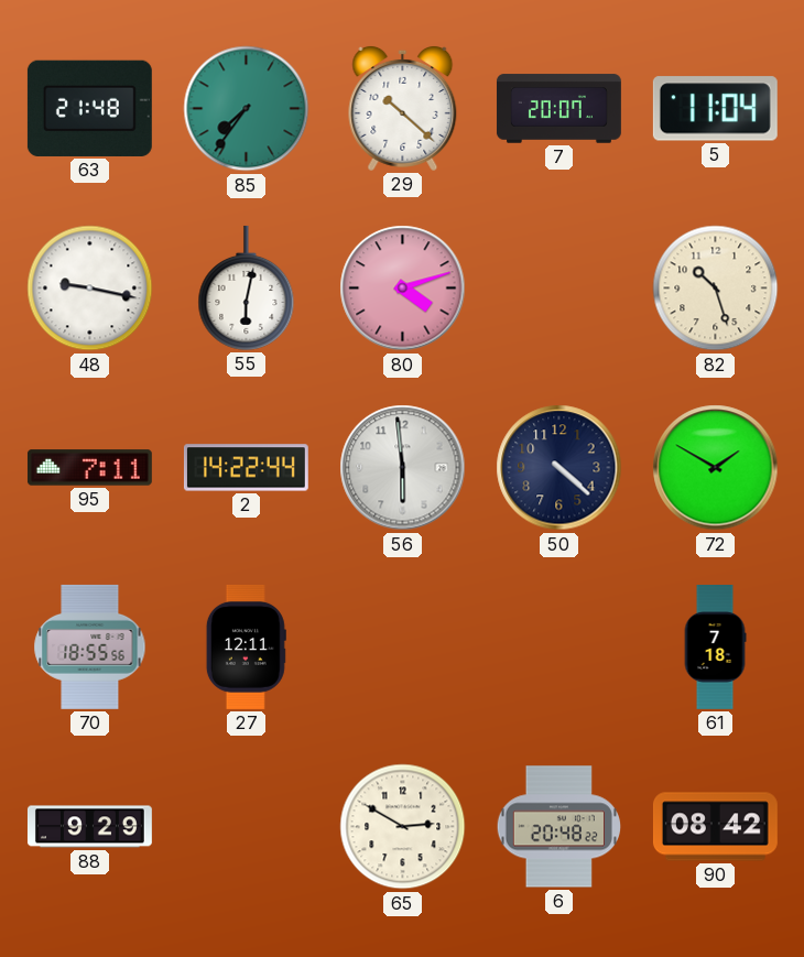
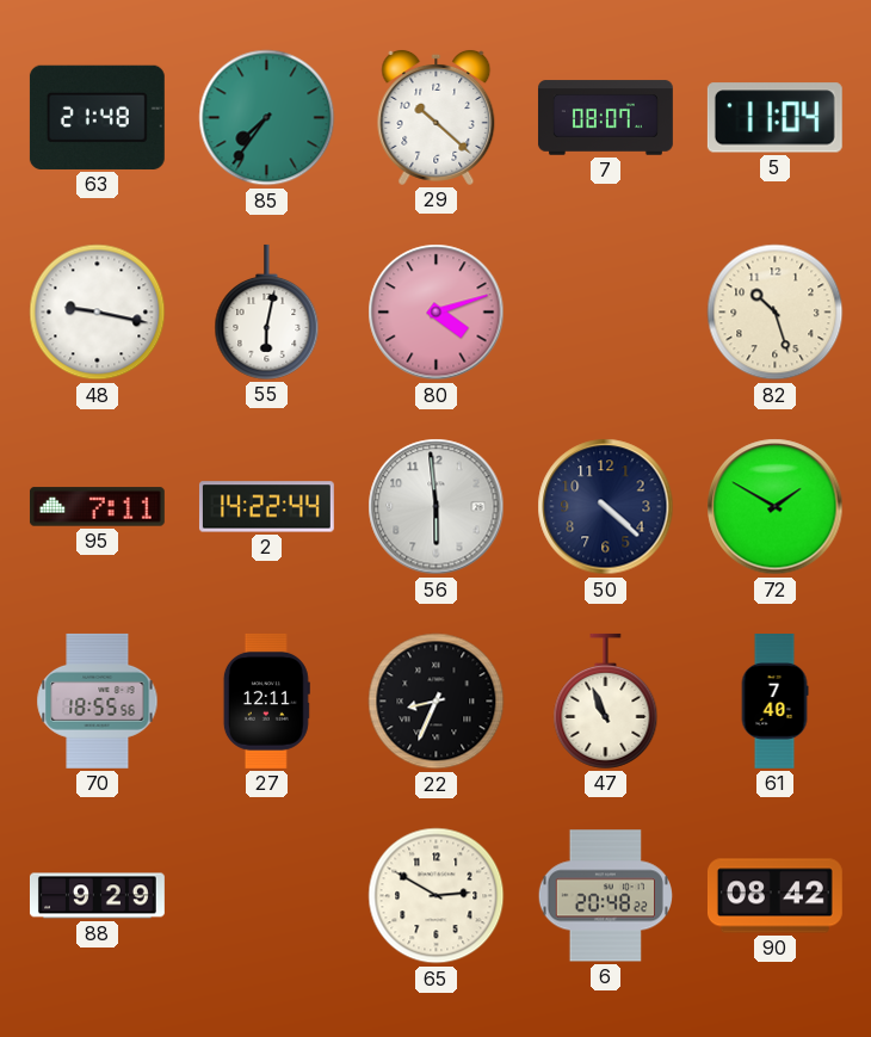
7: 20:07 -> 08:07 (605, 118)
22: none -> 8:34 (437, 702)
47: none -> 10:56 (606, 700)
61: 7:18 -> 7:40 (774, 702)
